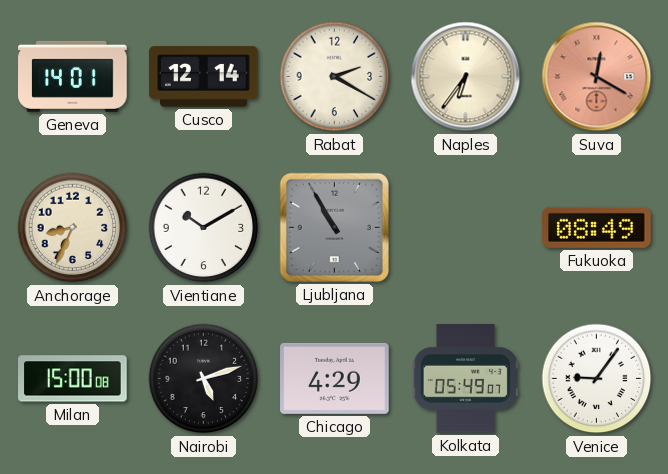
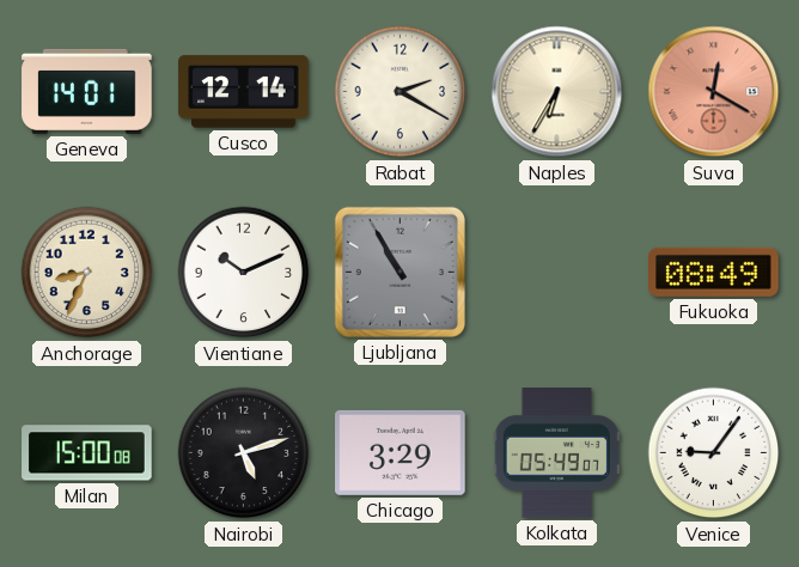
Naples: 6:36 -> 6:35 (557, 92)
Vientiane: 10:10 -> 10:11 (244, 273)
Chicago: 4:29 -> 3:29 (401, 452)
